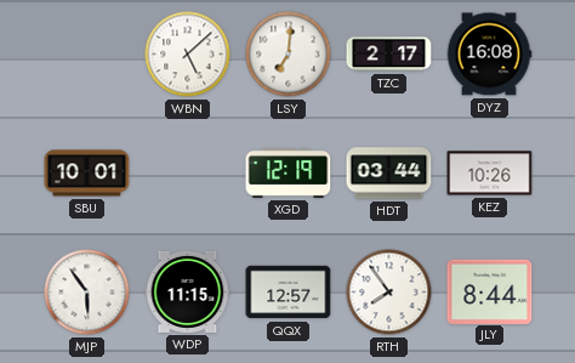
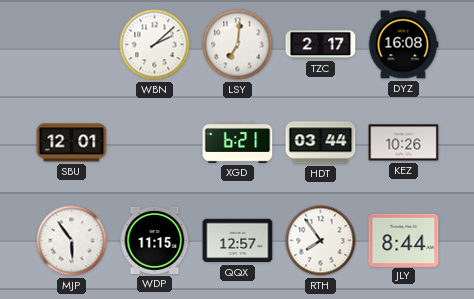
WBN: 5:08 -> 2:08 (155, 45)
SBU: 10:01 -> 12:01 (72, 143)
XGD: 12:19 -> 6:21 (238, 143)
